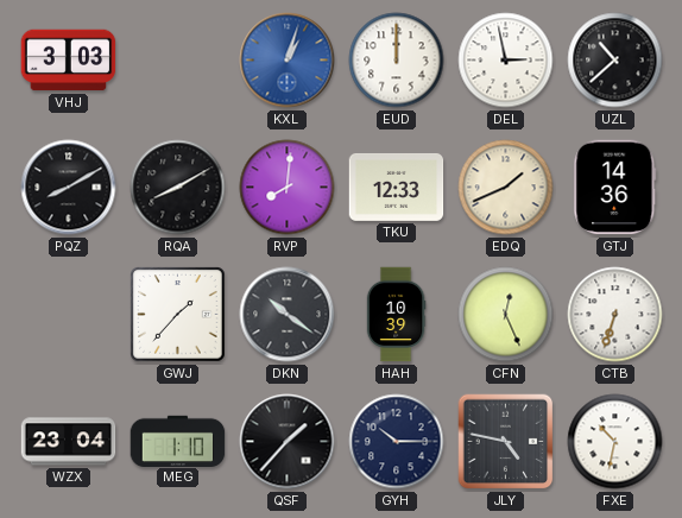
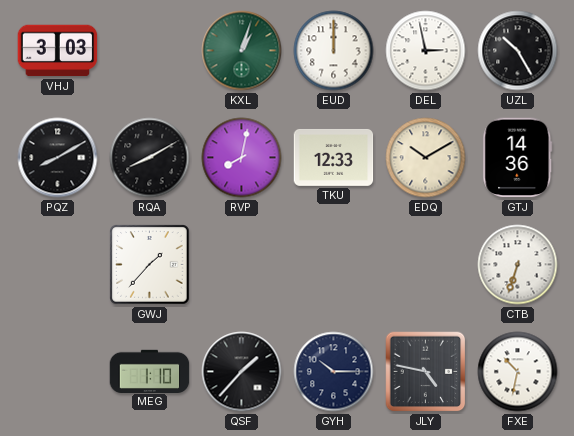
KXL dial: blue -> green (242, 51)
UZL: 10:38 -> 10:25 (518, 51)
RVP: 8:01 -> 8:02 (242, 158)
EDQ: 1:41 -> 10:10 (426, 158)
DKN: 10:21 -> none (288, 315)
HAH: 10:39 -> none (396, 315)
CFN: 12:26 -> none (506, 315)
WZX: 23:04 -> none (69, 442)
